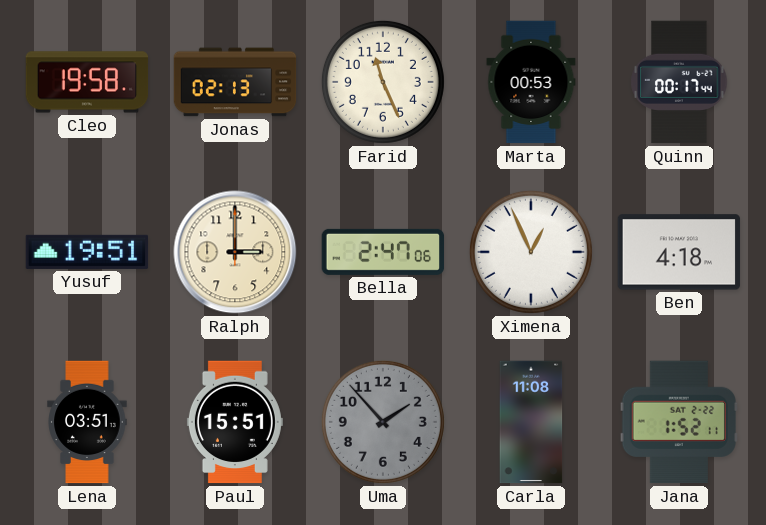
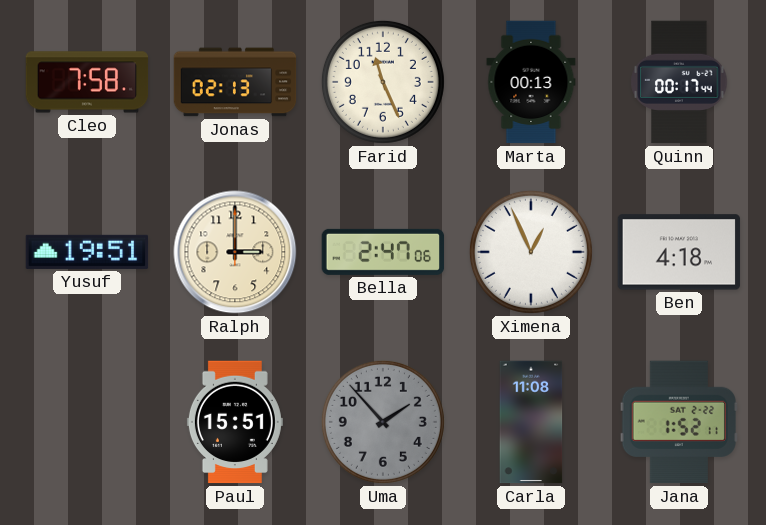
Cleo: 19:58 -> 7:58 (87, 82)
Marta: 00:53 -> 00:13 (531, 82)
Lena: 03:51 -> none (87, 422)
